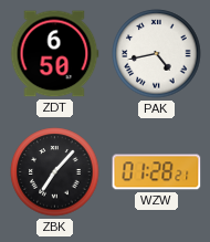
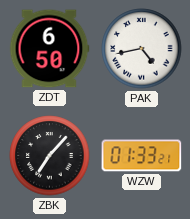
WZW: 01:28 -> 01:33 (142, 156)
